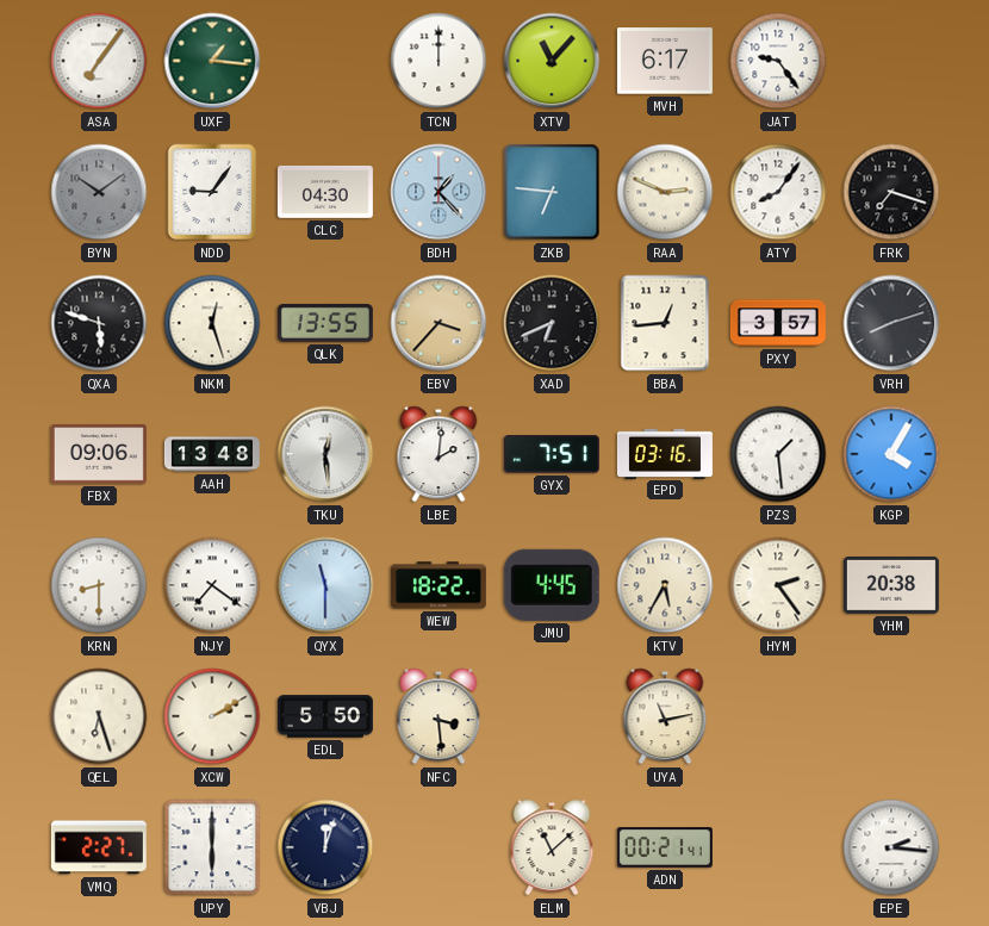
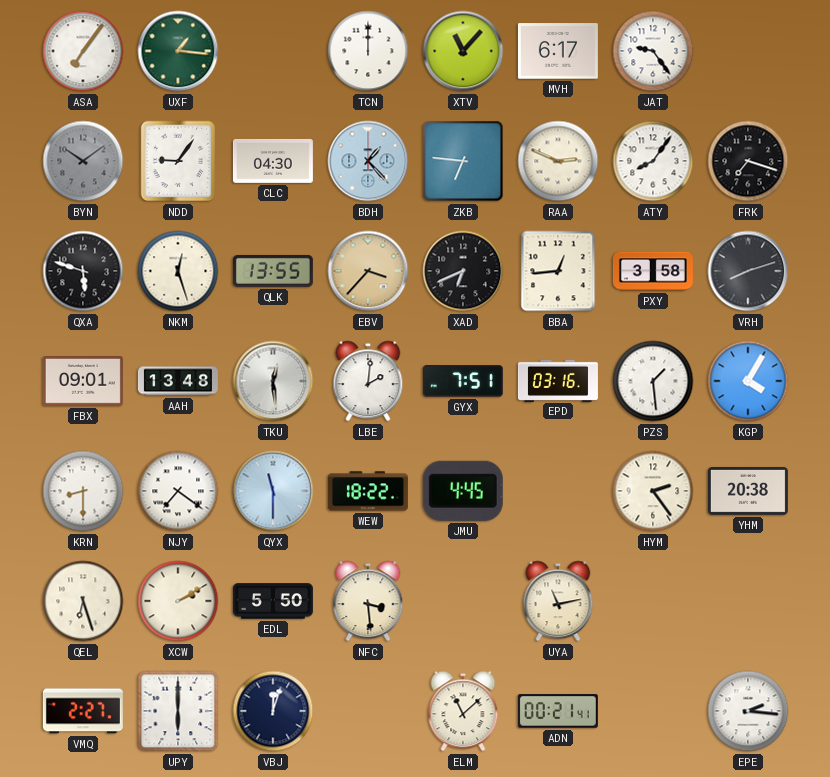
PXY: 3:57 -> 3:58 (653, 271)
FBX: 09:06 -> 09:01 (83, 382)
KTV: 5:35 -> none (665, 585)
